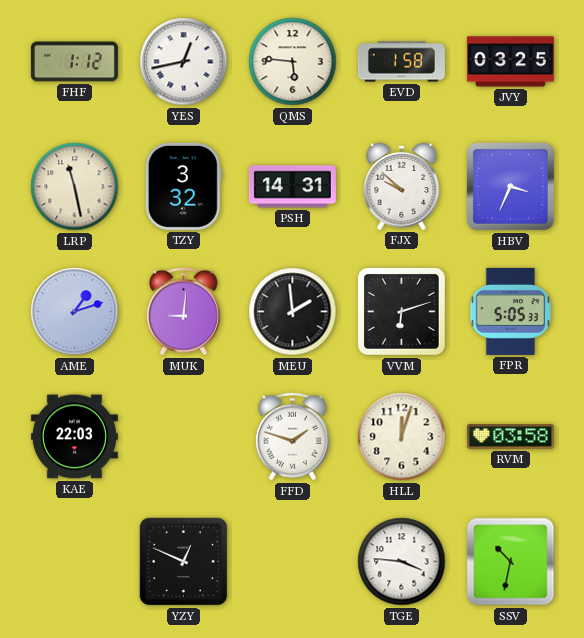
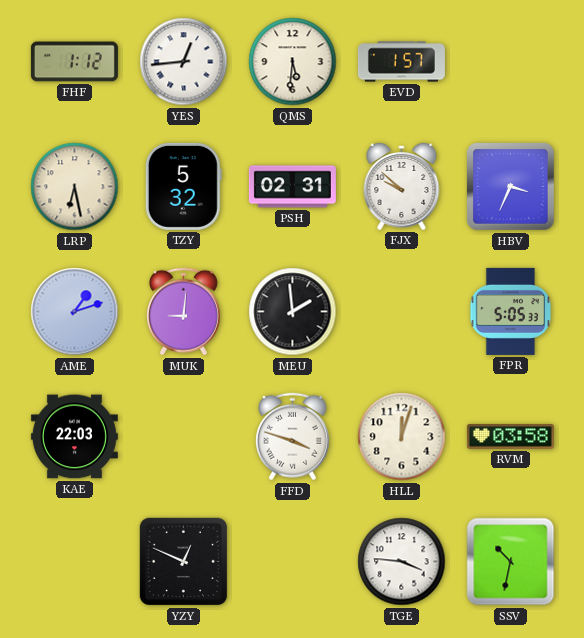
YES: 12:43 -> 12:44 (184, 62)
QMS: 5:46 -> 5:31 (293, 62)
EVD: 1:58 -> 1:57 (401, 62)
JVY: 03:25 -> none (510, 62)
LRP: 11:28 -> 6:28 (75, 187)
TZY: 3:32 -> 5:32 (183, 186)
PSH: 14:31 -> 02:31 (292, 187)
VVM: 6:12 -> none (401, 311)
FFD: 1:48 -> 3:48 (292, 437)
